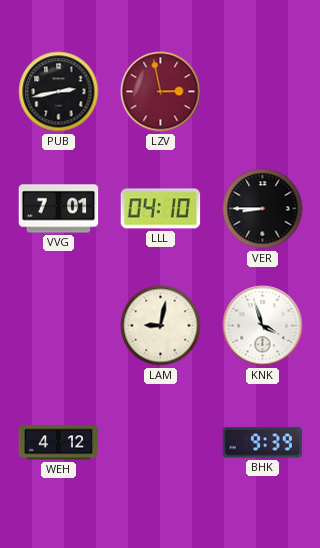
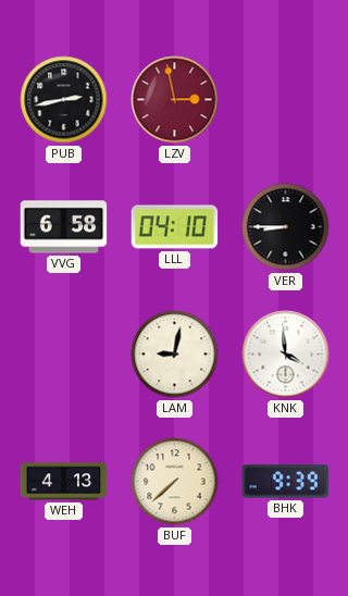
VVG: 7:01 -> 6:58 (64, 227)
KNK: 3:57 -> 3:59 (286, 355)
WEH: 4:12 -> 4:13 (64, 482)
BUF: none -> 7:38 (175, 482)
